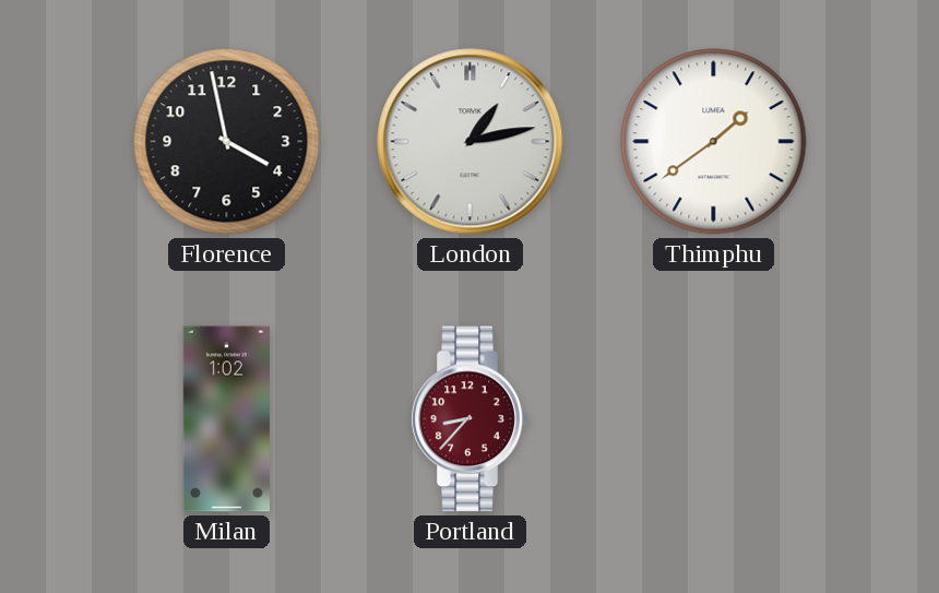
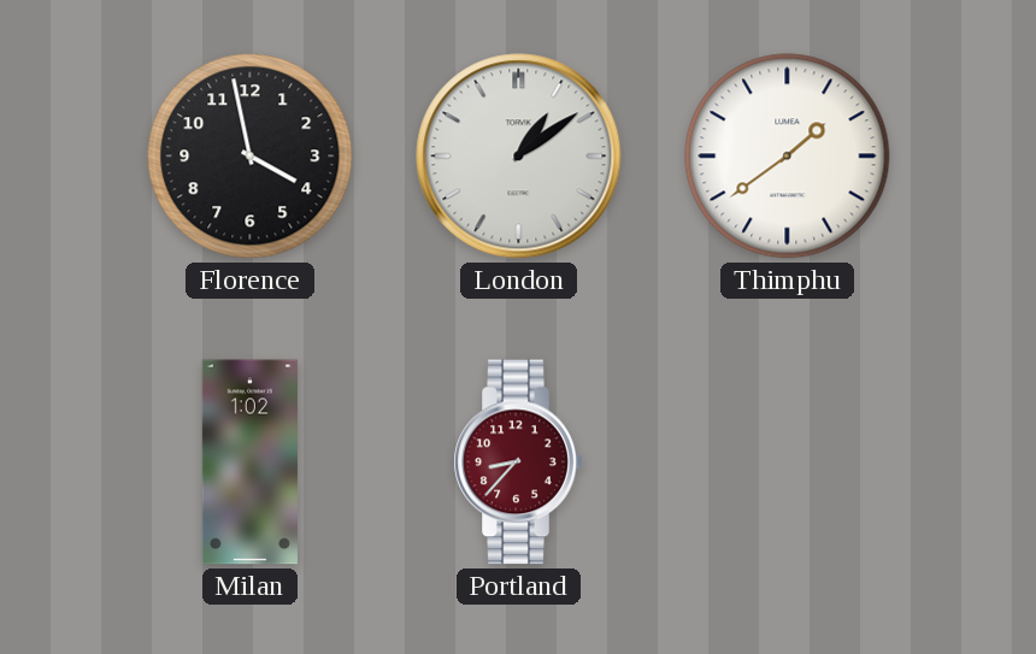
London: 1:13 -> 1:09 (519, 157)
